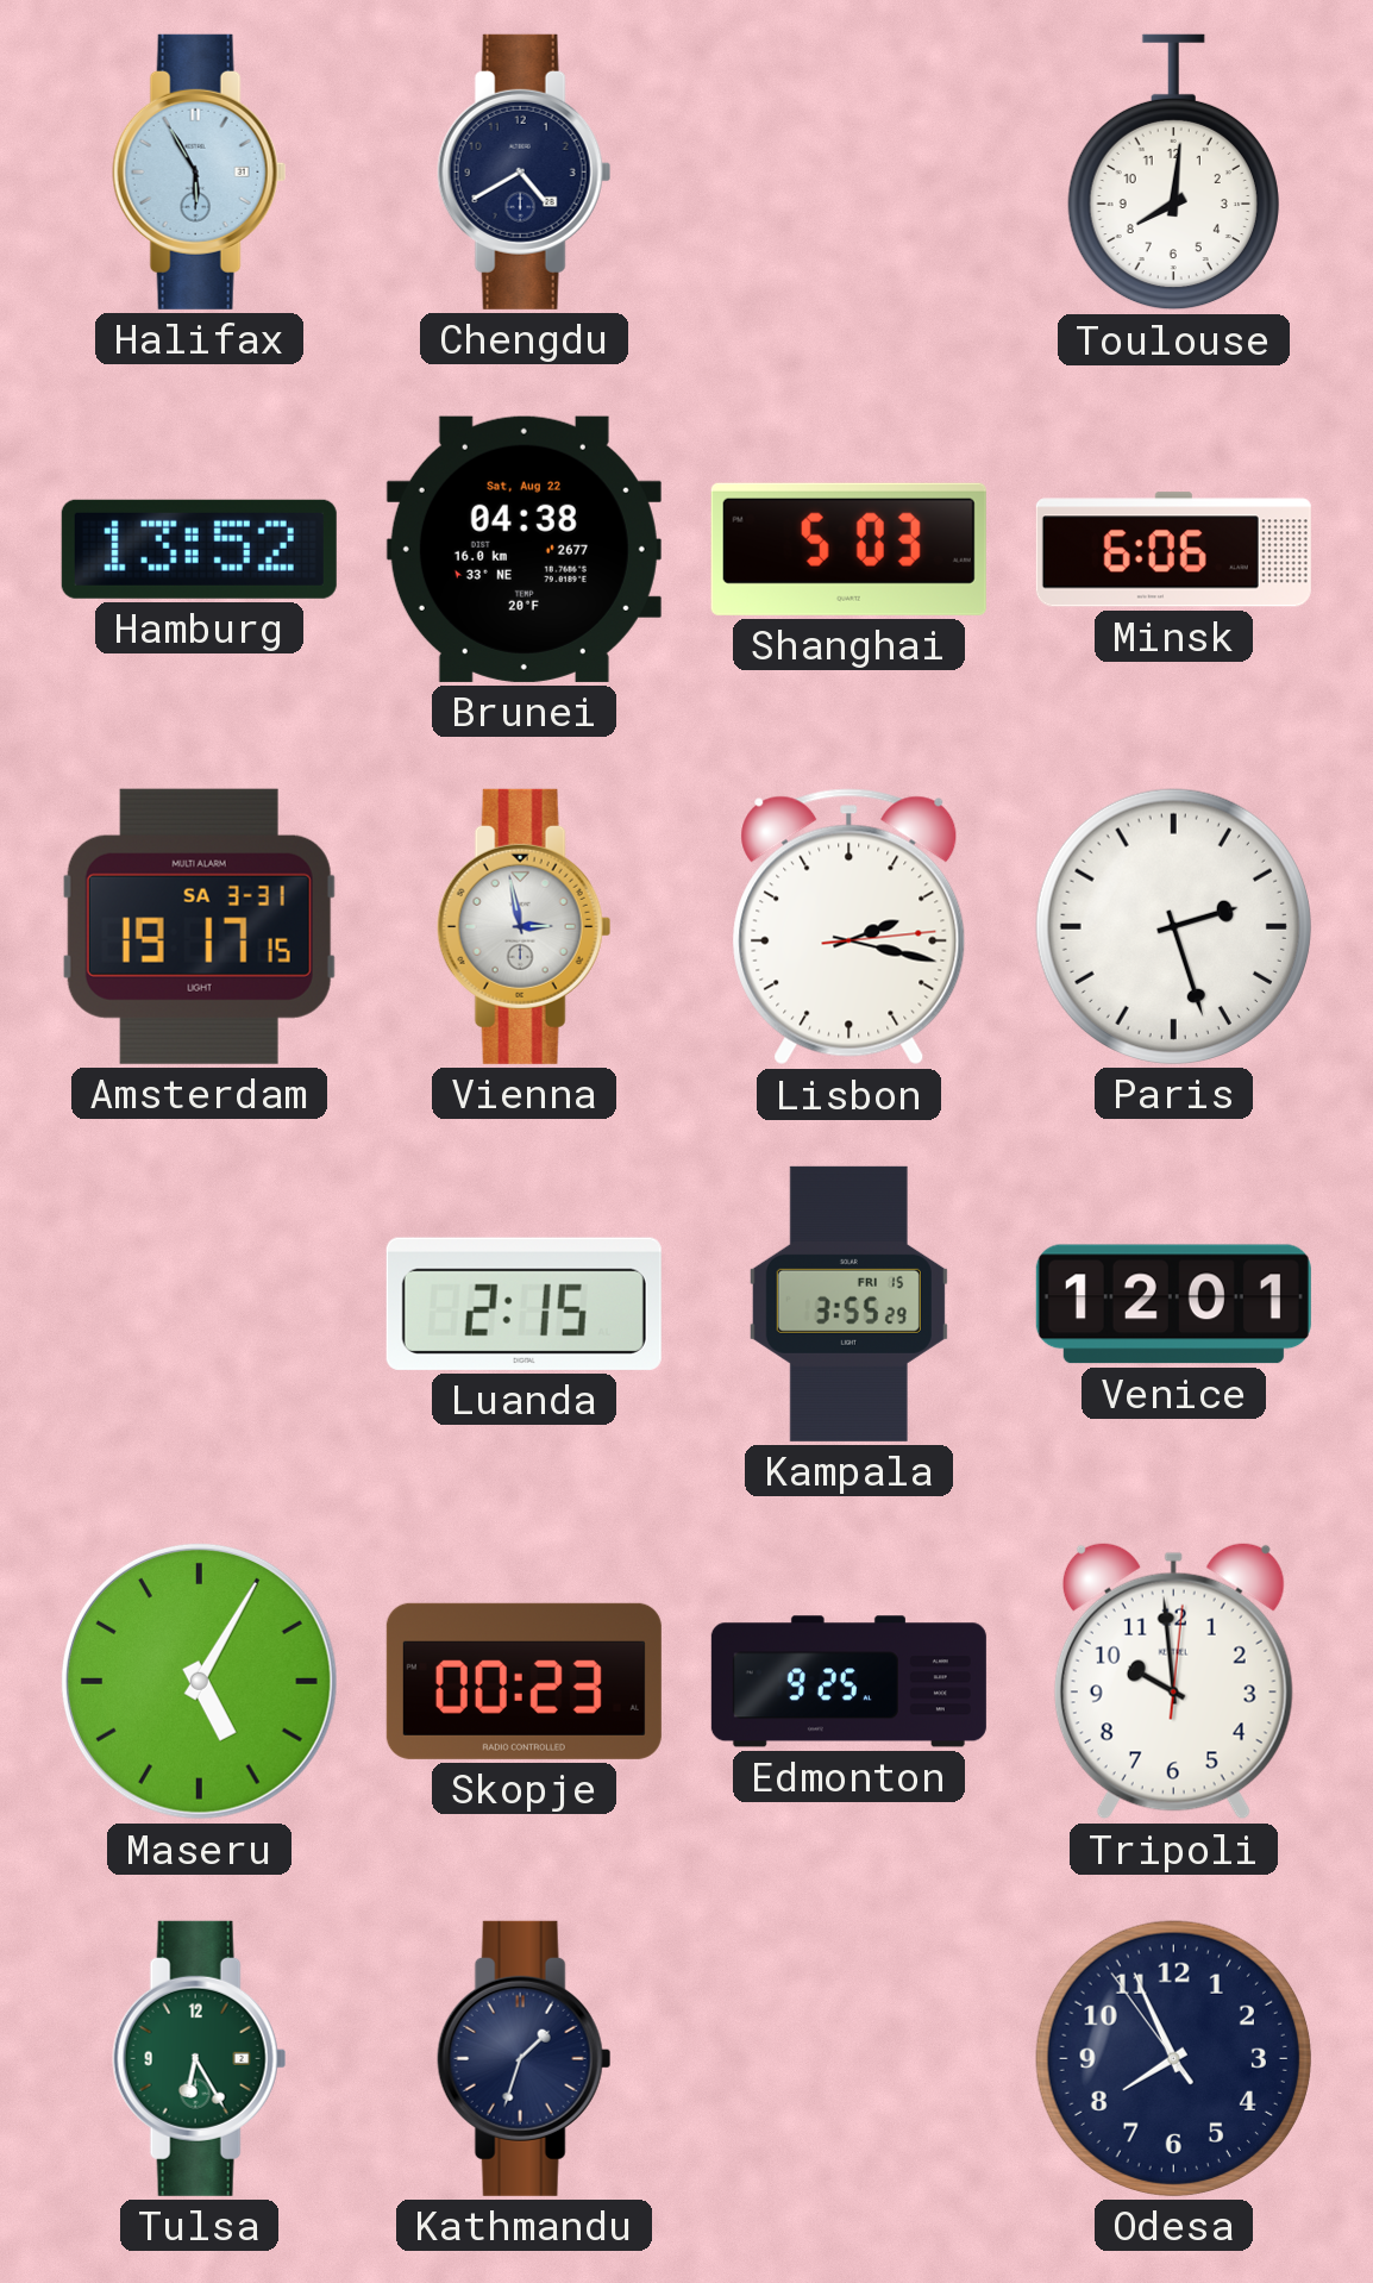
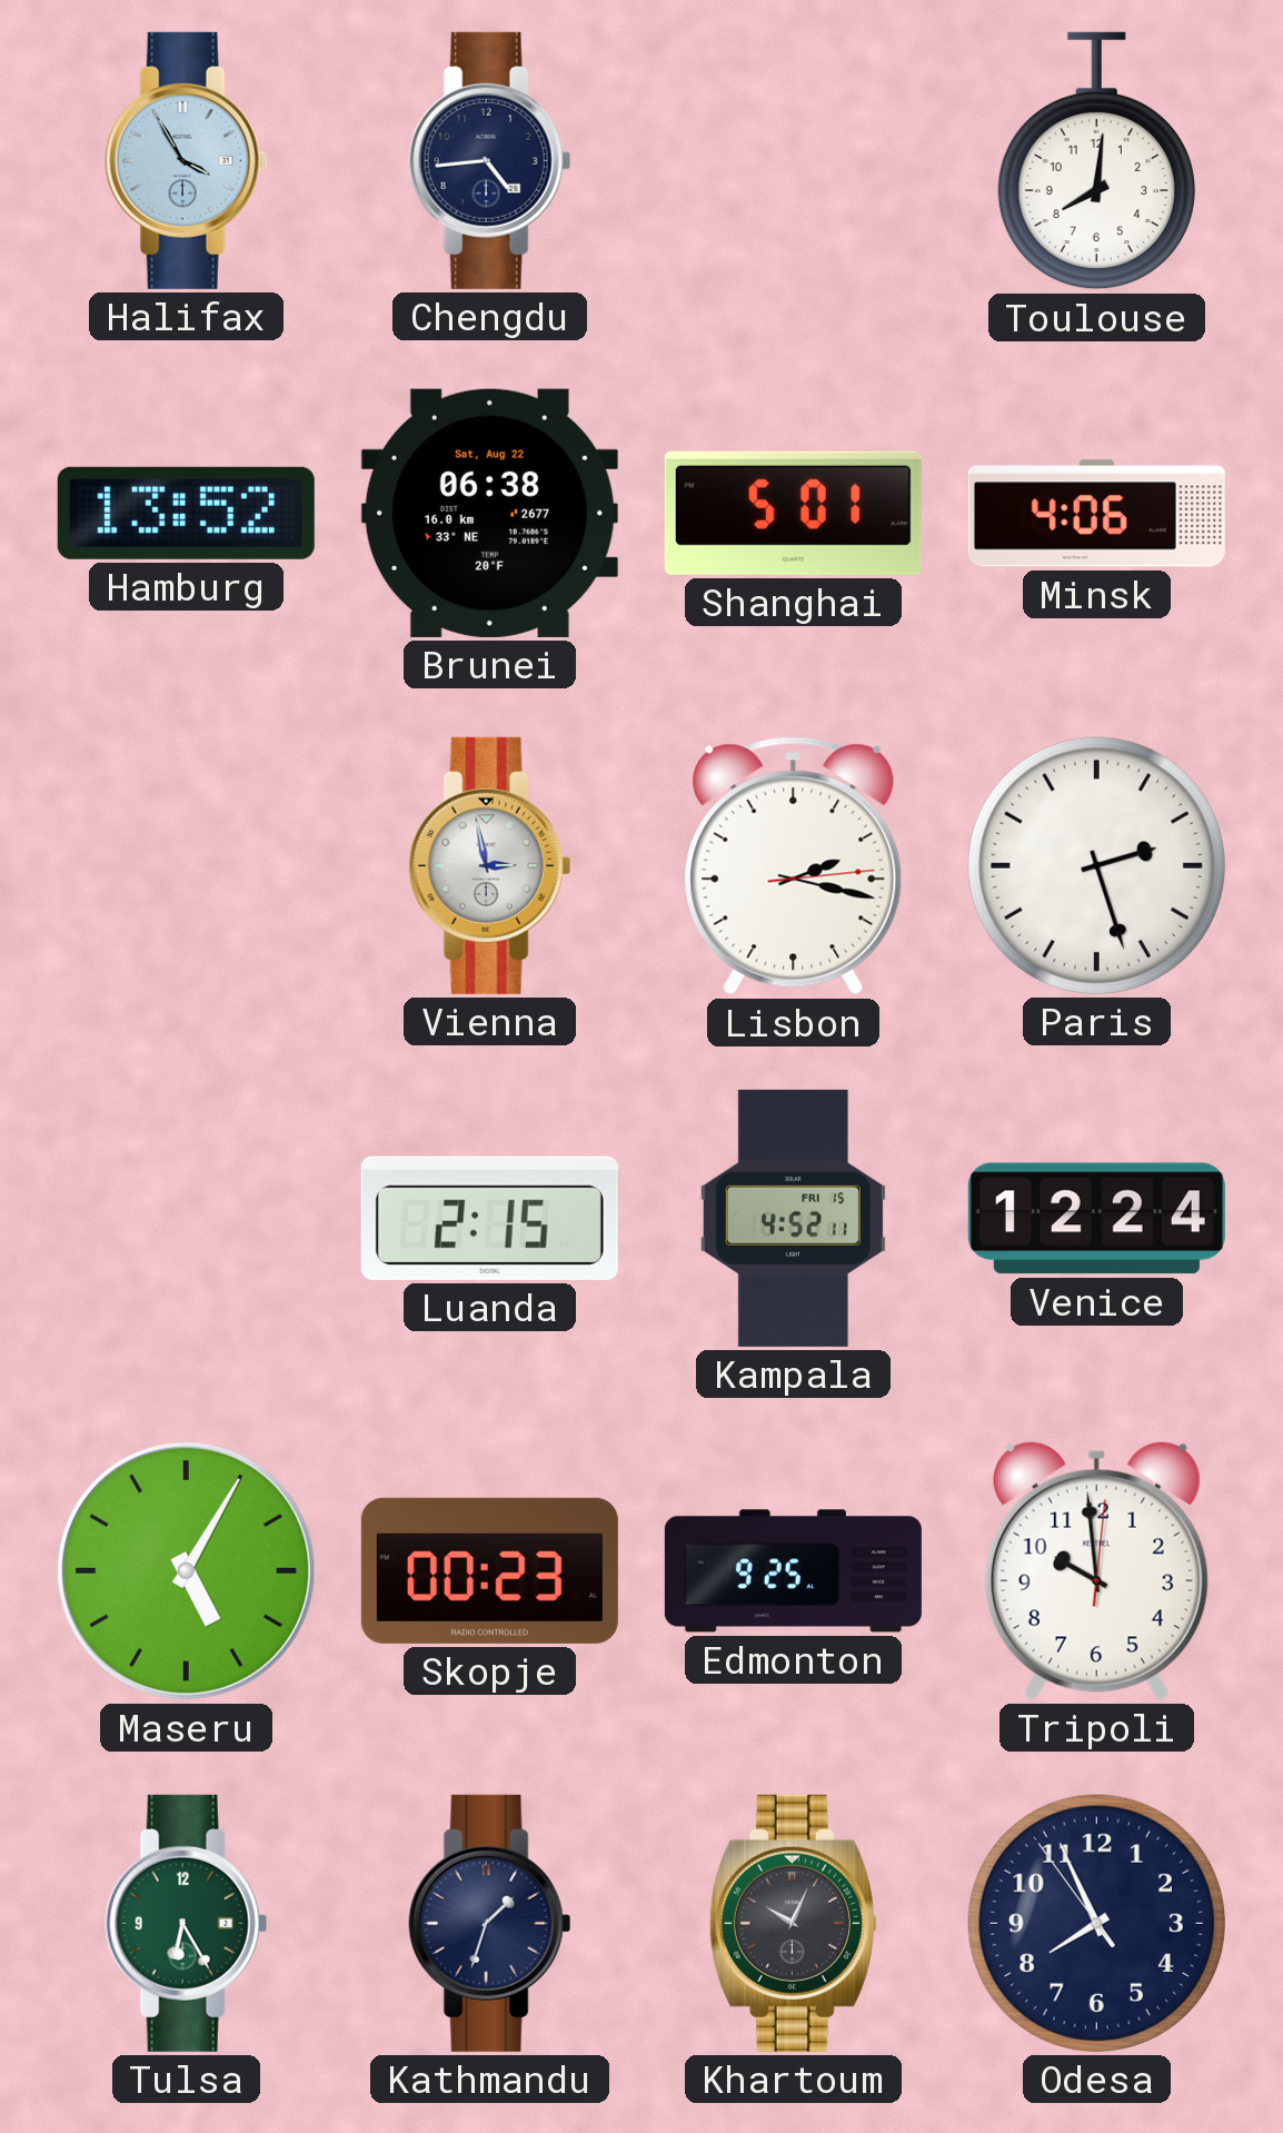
Halifax: 5:55 -> 3:55 (187, 160)
Chengdu: 4:40 -> 4:44 (490, 160)
Brunei: 04:38 -> 06:38 (489, 513)
Shanghai: 5:03 -> 5:01 (793, 513)
Minsk: 6:06 -> 4:06 (1096, 514)
Amsterdam: 19:17 -> none (199, 926)
Kampala: 3:55 -> 4:52 (793, 1218)
Venice: 12:01 -> 12:24 (1096, 1219)
Khartoum: none -> 10:04 (793, 1923)
